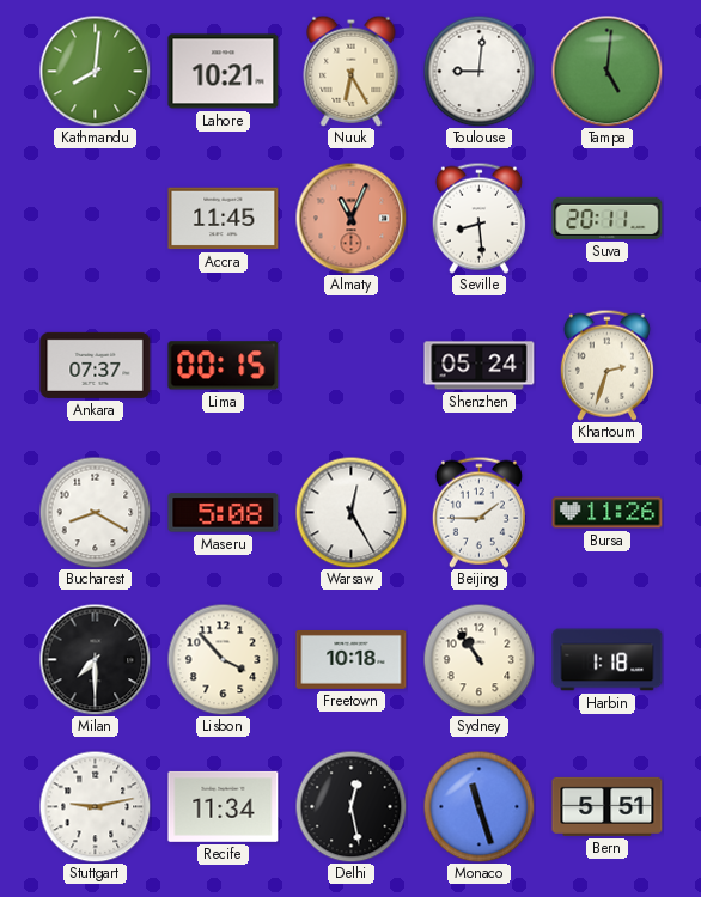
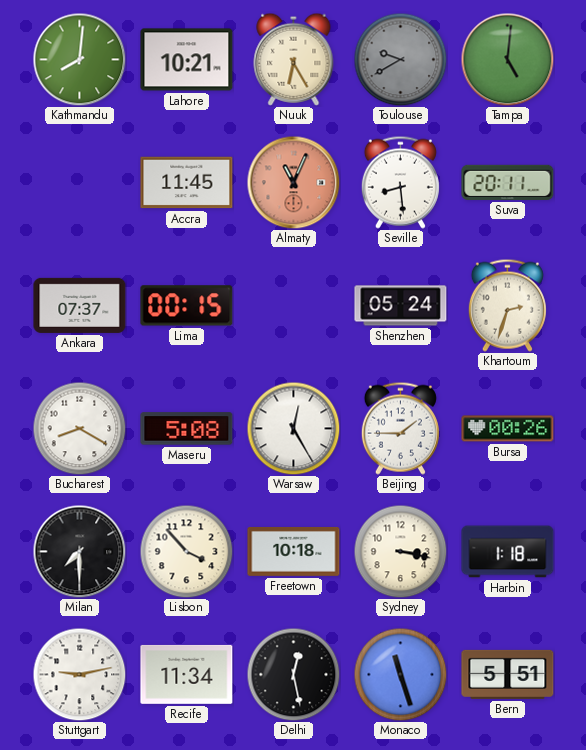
Toulouse: 9:01 -> 9:40 (400, 59)
Toulouse dial: white -> grey (400, 59)
Bursa: 11:26 -> 00:26 (508, 429)
Sydney: 10:54 -> 3:17 (400, 551)
